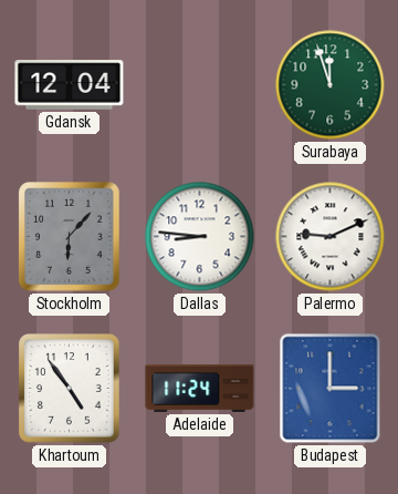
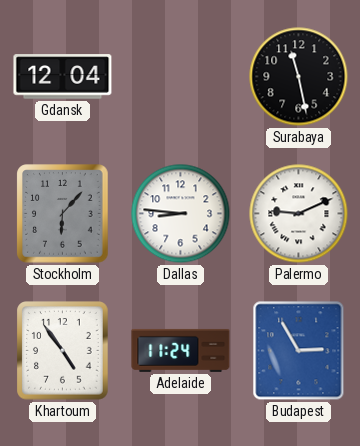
Surabaya: 11:57 -> 11:28 (299, 77)
Surabaya dial: green -> black (299, 77)
Budapest: 3:00 -> 2:55 (299, 351)
